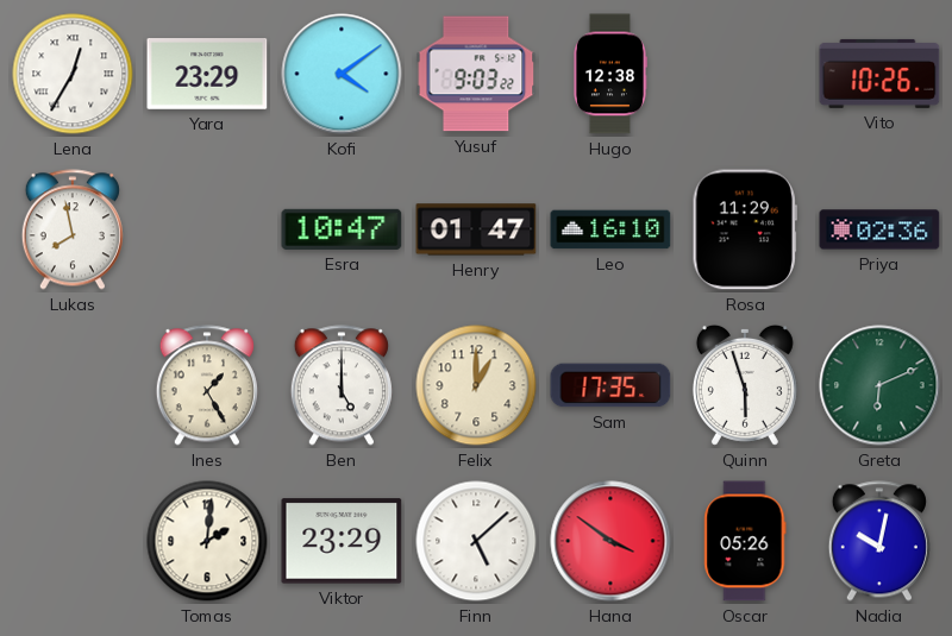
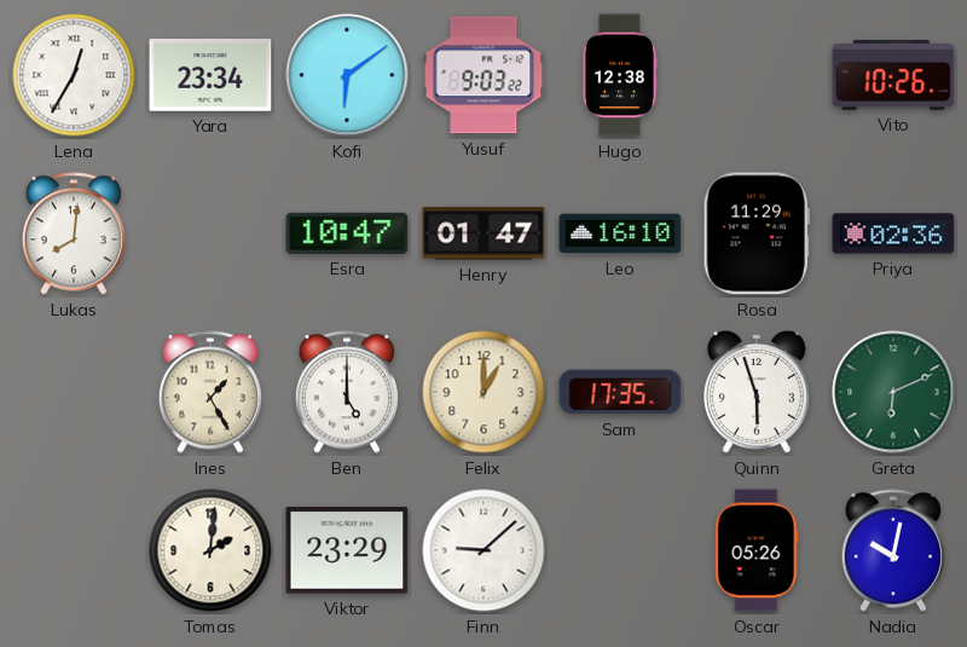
Yara: 23:29 -> 23:34 (210, 76)
Kofi: 4:09 -> 6:09 (347, 75)
Lukas: 7:58 -> 8:01 (74, 233)
Finn: 5:08 -> 9:08 (483, 550)
Hana: 3:51 -> none (610, 541)
